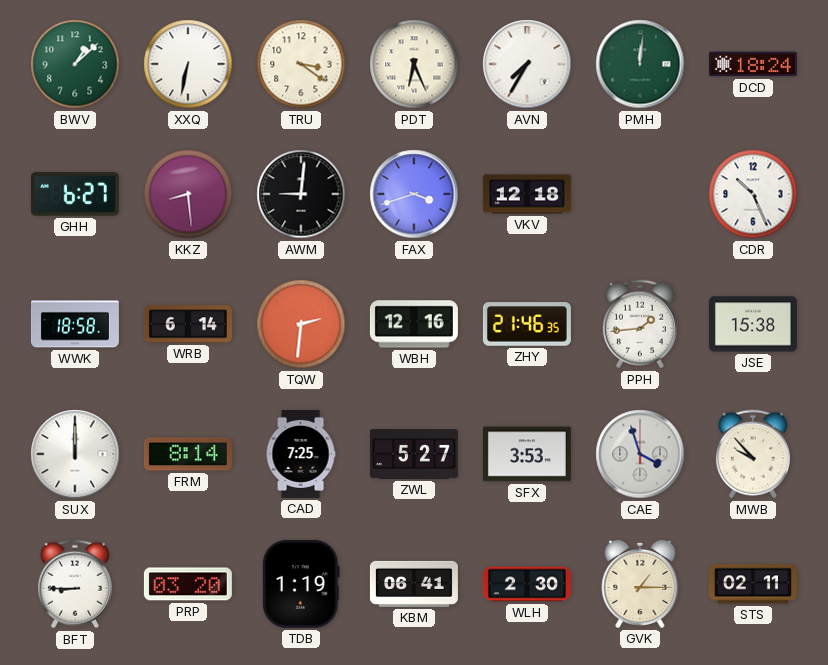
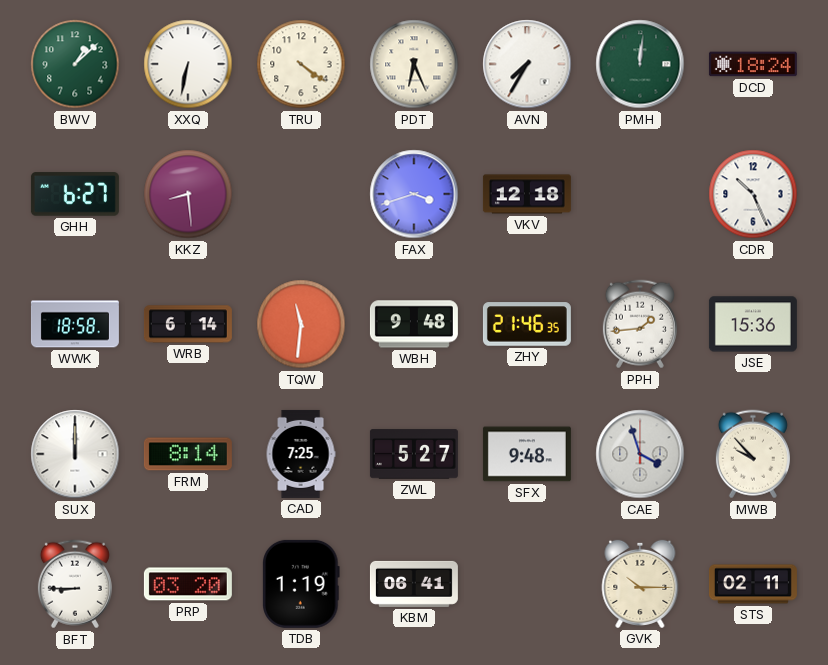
TRU: 3:21 -> 4:21 (301, 64)
AWM: 9:01 -> none (301, 194)
TQW: 2:31 -> 11:31 (301, 324)
WBH: 12:16 -> 9:48 (414, 324)
JSE: 15:38 -> 15:36 (753, 324)
SFX: 3:53 -> 9:48 (527, 454)
WLH: 2:30 -> none (527, 584)
GVK: 1:15 -> 10:15 (640, 584)
